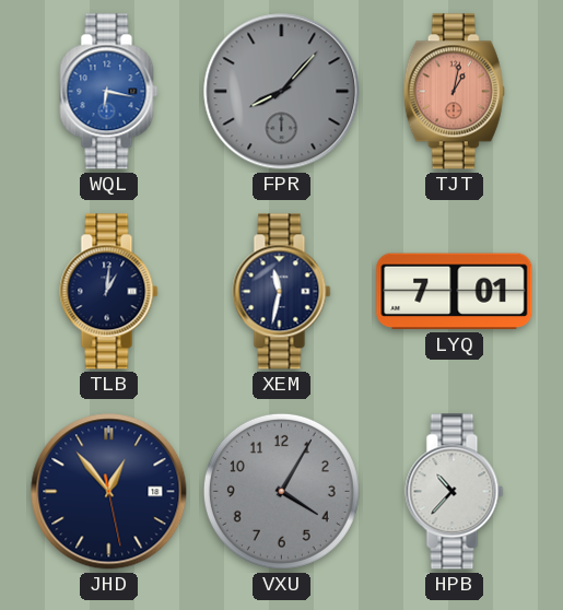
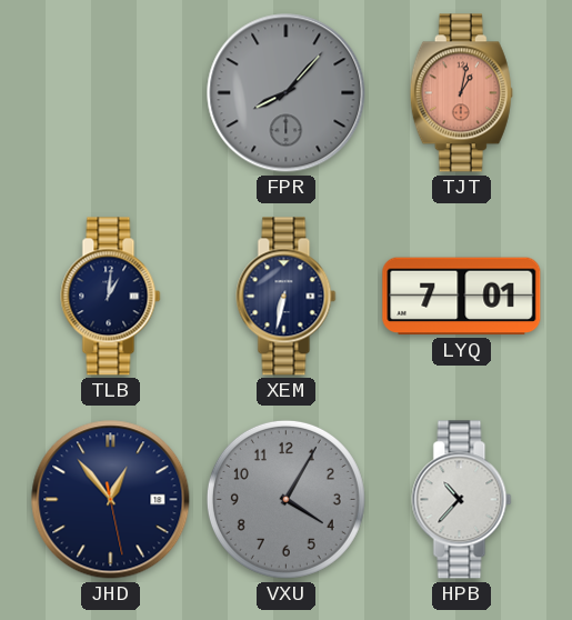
WQL: 6:17 -> none (109, 92)
XEM: 11:32 -> 6:32 (287, 297)
